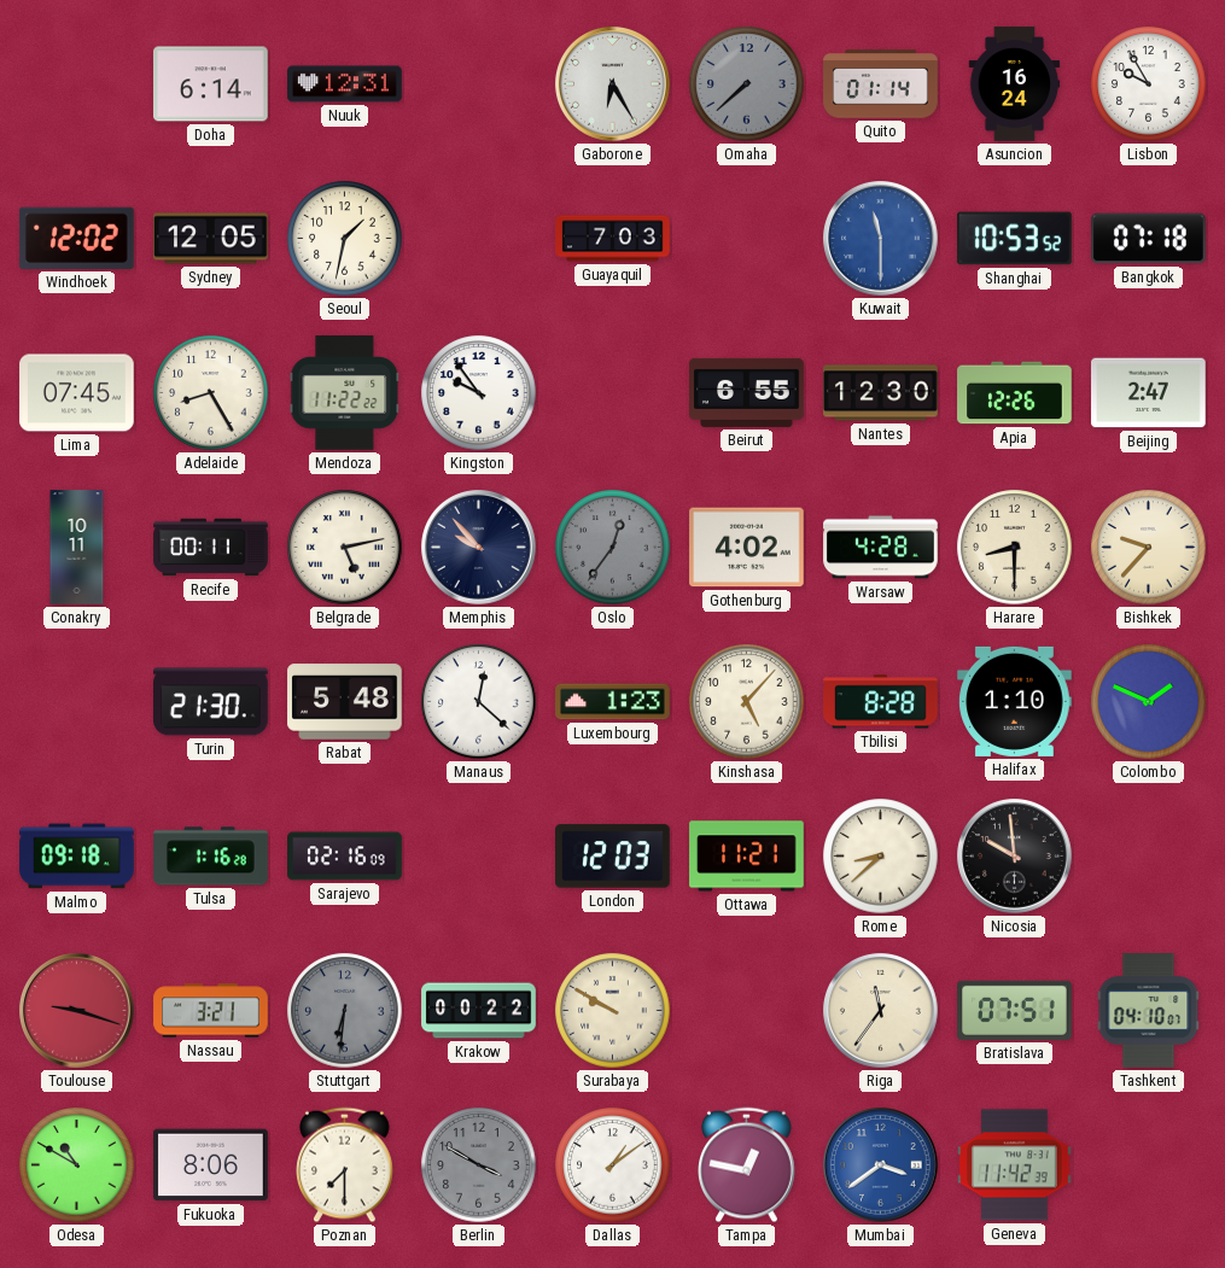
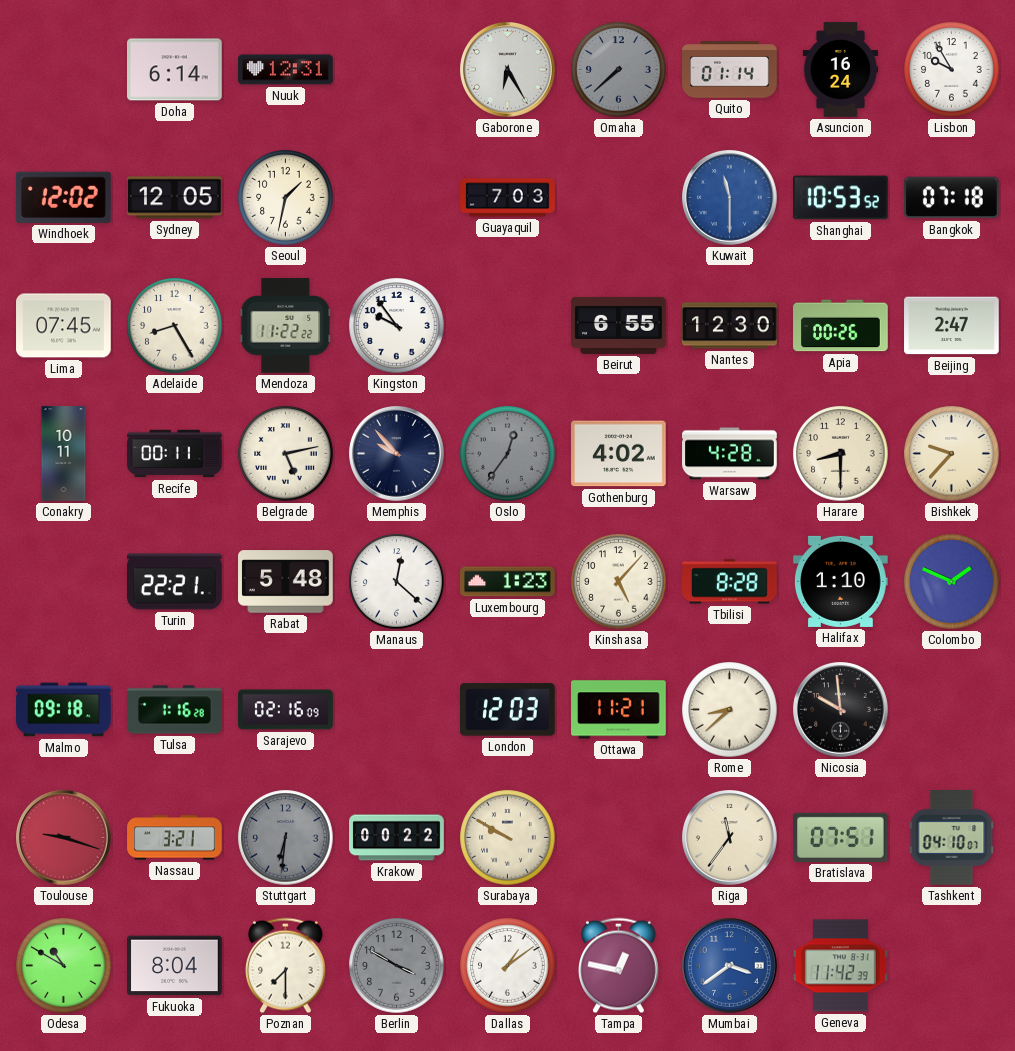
Apia: 12:26 -> 00:26 (841, 326)
Turin: 21:30 -> 22:21 (175, 582)
Fukuoka: 8:06 -> 8:04 (175, 966)
